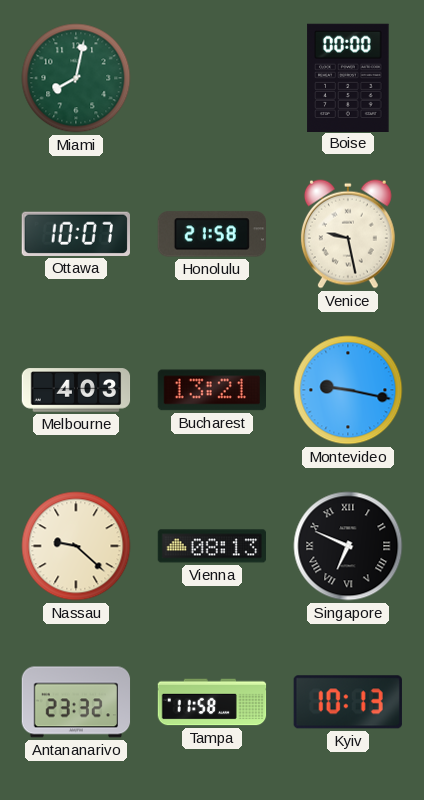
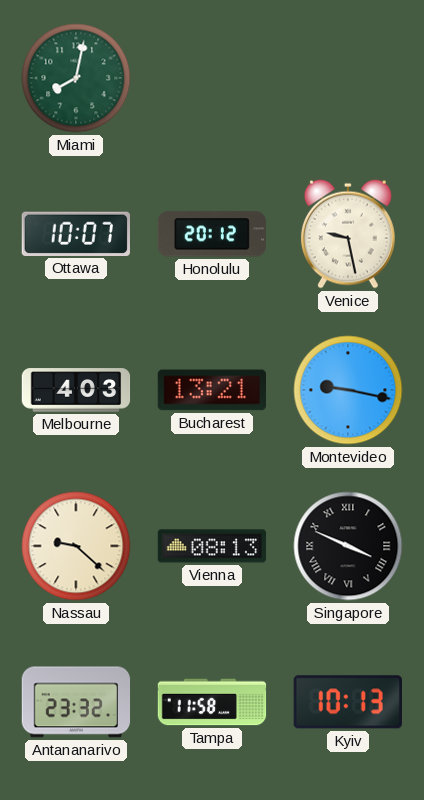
Boise: 00:00 -> none (348, 77)
Honolulu: 21:58 -> 20:12 (211, 234)
Singapore: 6:49 -> 3:49 (348, 546)
